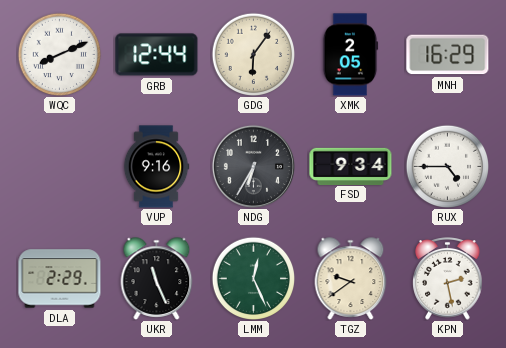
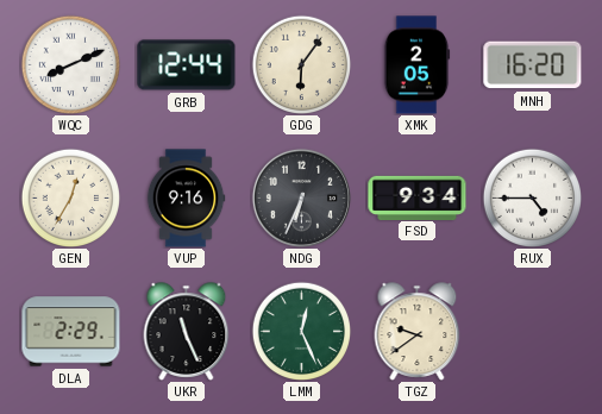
MNH: 16:29 -> 16:20 (533, 65)
GEN: none -> 12:35 (70, 197)
NDG: 6:35 -> 6:34 (301, 197)
KPN: 2:28 -> none (448, 279)
